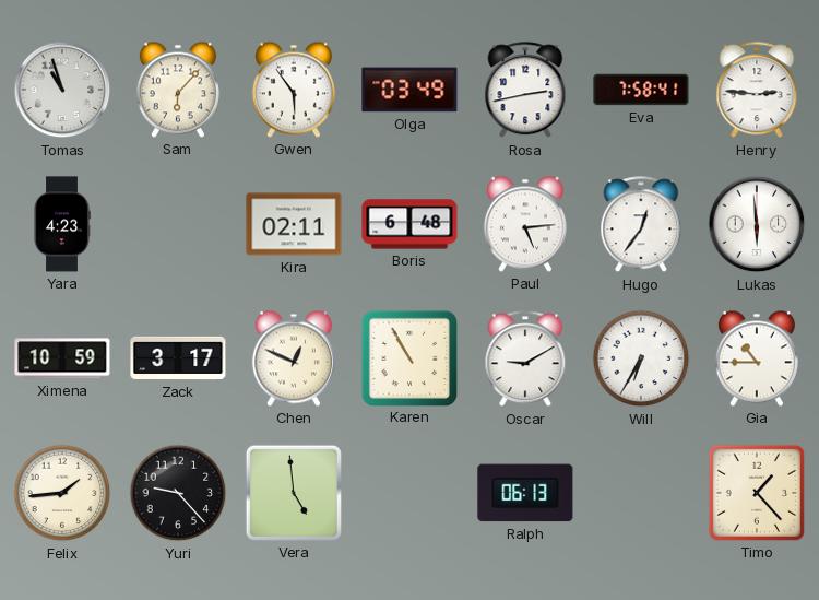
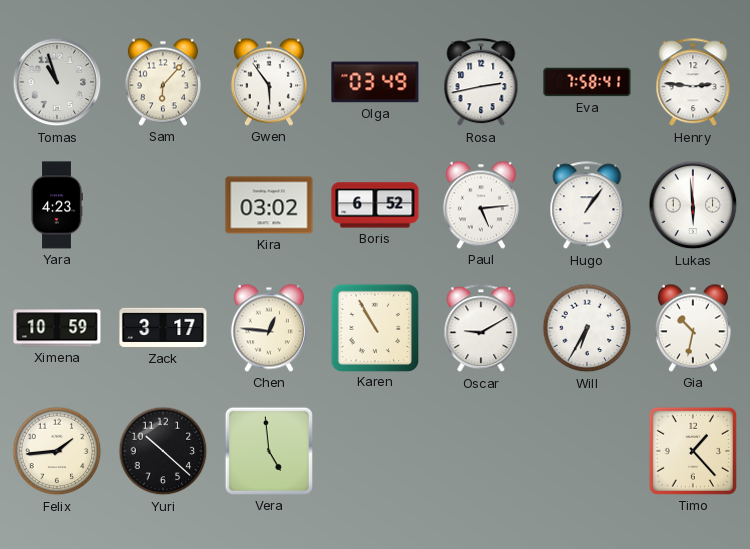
Kira: 02:11 -> 03:02 (269, 205)
Boris: 6:48 -> 6:52 (375, 205)
Hugo: 12:36 -> 1:06 (587, 206)
Chen: 12:49 -> 12:46 (269, 328)
Gia: 10:45 -> 10:32 (693, 328)
Yuri: 9:23 -> 10:22 (163, 451)
Ralph: 06:13 -> none (525, 493)
